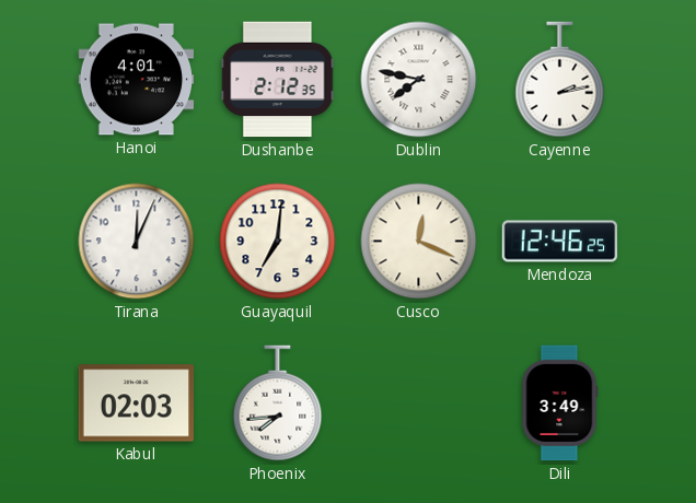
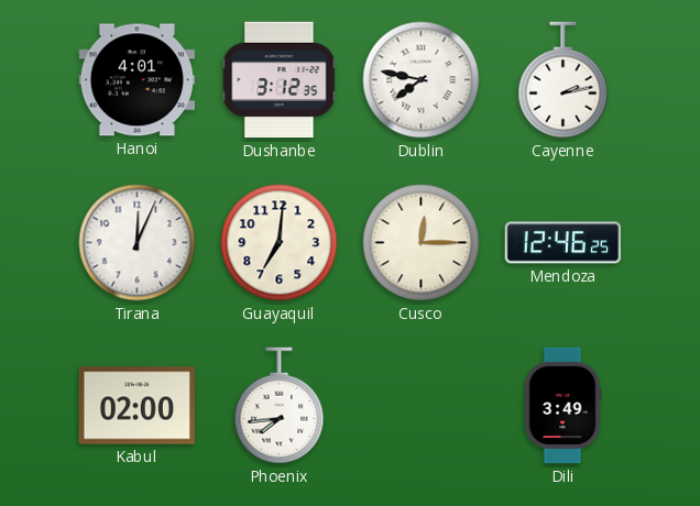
Dushanbe: 2:12 -> 3:12 (280, 80)
Cusco: 12:19 -> 12:15 (422, 243)
Kabul: 02:03 -> 02:00 (138, 406)
